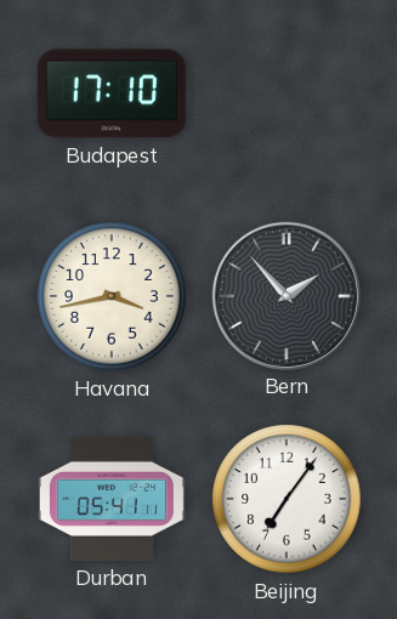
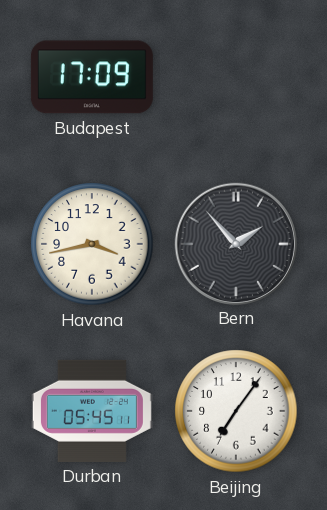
Budapest: 17:10 -> 17:09 (92, 77)
Durban: 05:41 -> 05:45 (92, 411)
